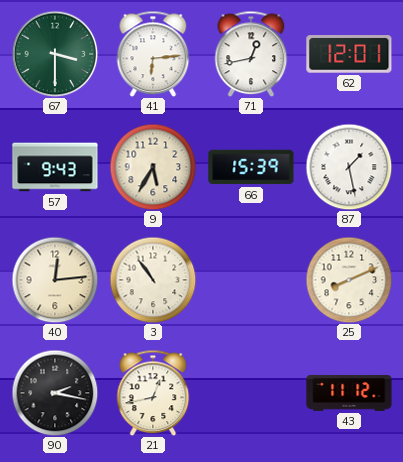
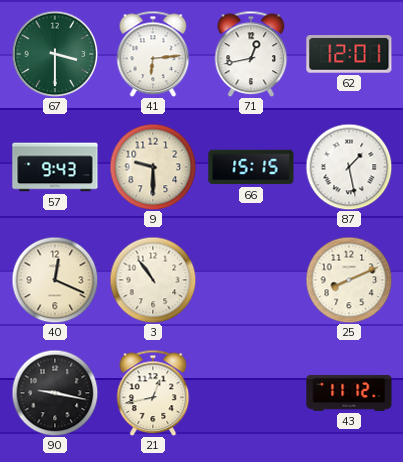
9: 5:35 -> 9:30 (153, 167)
66: 15:39 -> 15:15 (251, 167)
40: 12:14 -> 12:19 (55, 280)
90: 2:17 -> 9:17 (55, 393)
